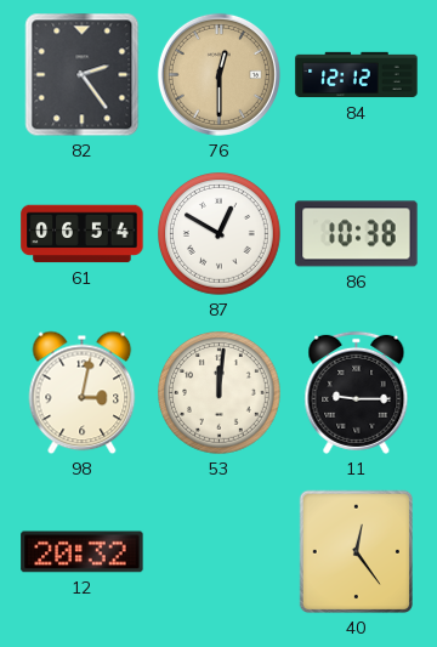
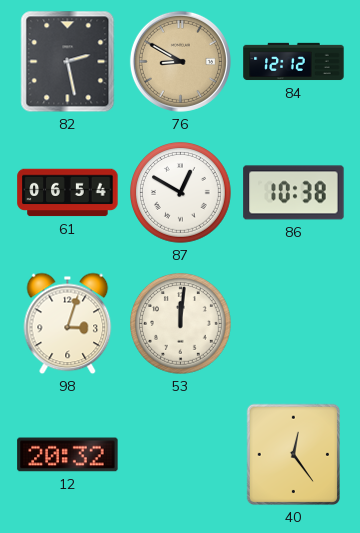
82: 2:24 -> 2:28 (68, 62)
76: 12:30 -> 8:50 (180, 61)
98: 3:02 -> 3:03 (68, 324)
11: 9:15 -> none (357, 392)
